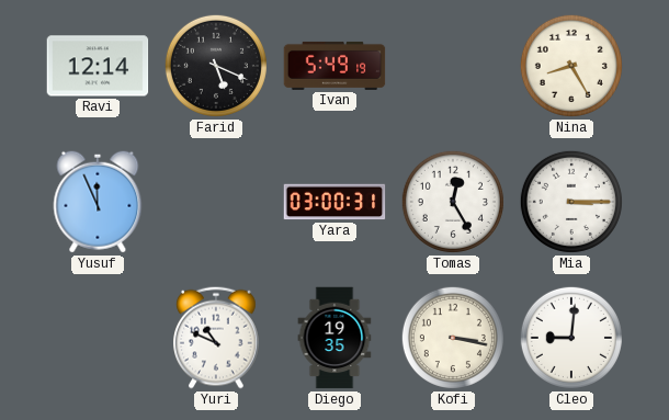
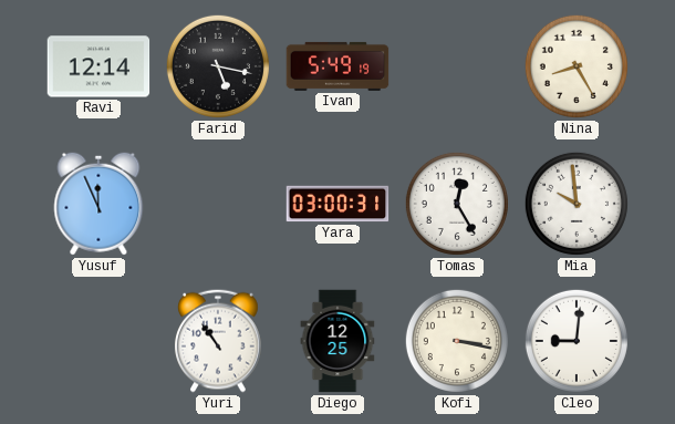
Farid: 5:19 -> 5:17 (218, 66)
Mia: 3:15 -> 9:59 (577, 204)
Yuri: 10:49 -> 10:54 (219, 341)
Diego: 19:35 -> 12:25 (337, 341)
